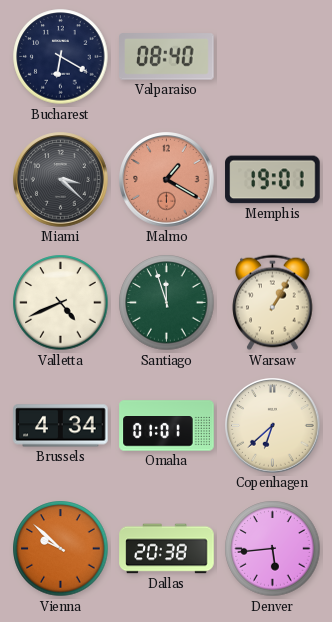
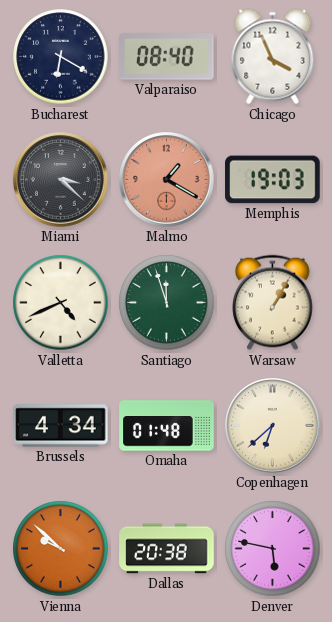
Chicago: none -> 3:56 (273, 57)
Memphis: 19:01 -> 19:03 (273, 180)
Omaha: 01:01 -> 01:48 (167, 426)
Denver: 5:44 -> 5:47 (273, 549)
